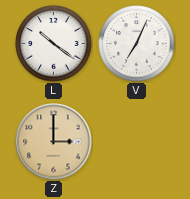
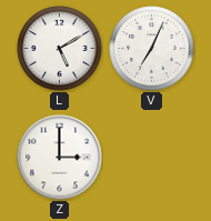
L: 10:21 -> 5:10 (60, 49)
Z dial: champagne -> white (60, 158)
